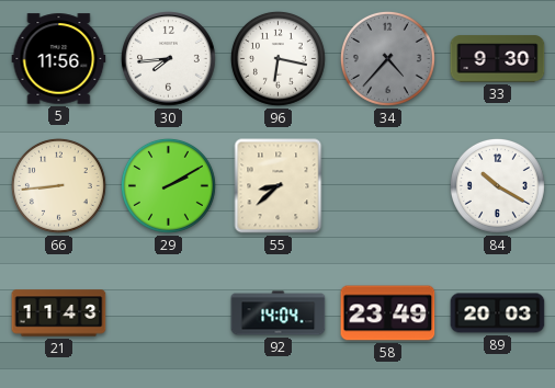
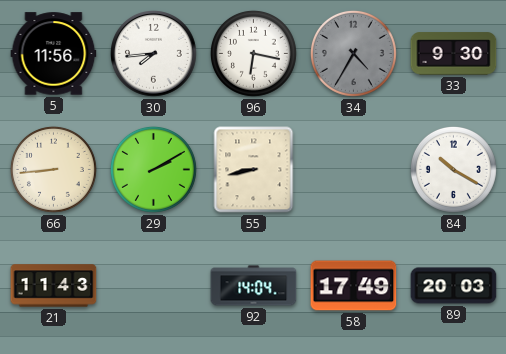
34: 4:37 -> 4:35 (353, 53)
55: 8:38 -> 8:43 (254, 170)
58: 23:49 -> 17:49 (354, 286)
